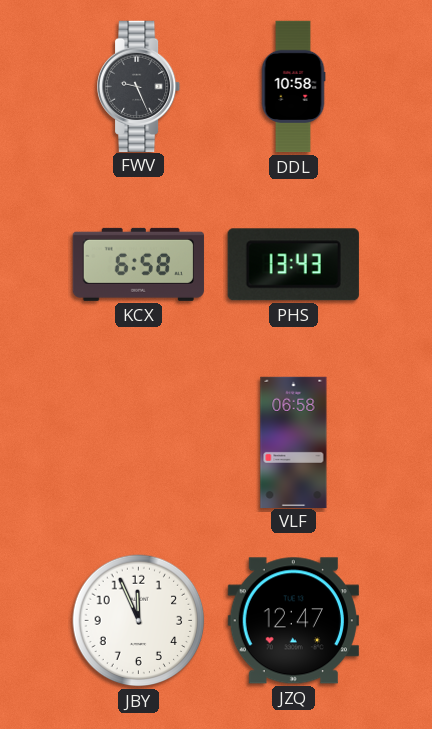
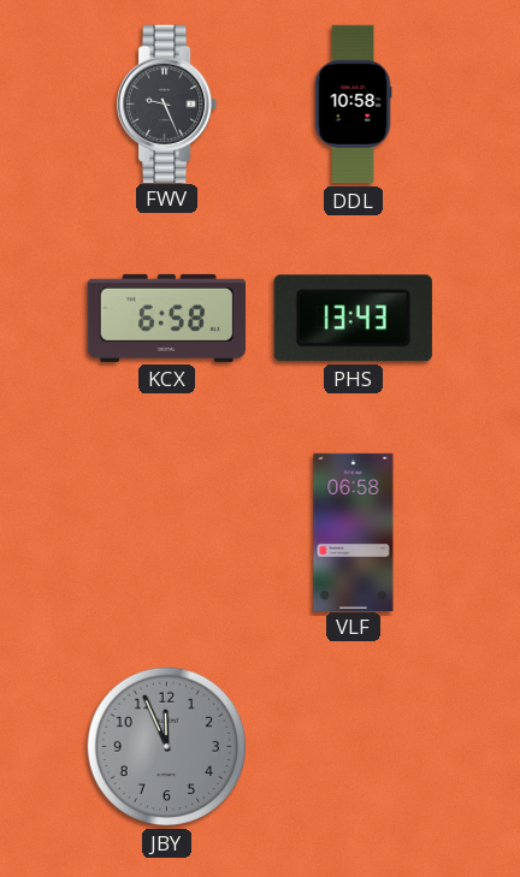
JBY dial: white -> grey (167, 747)
JZQ: 12:47 -> none (293, 621)
